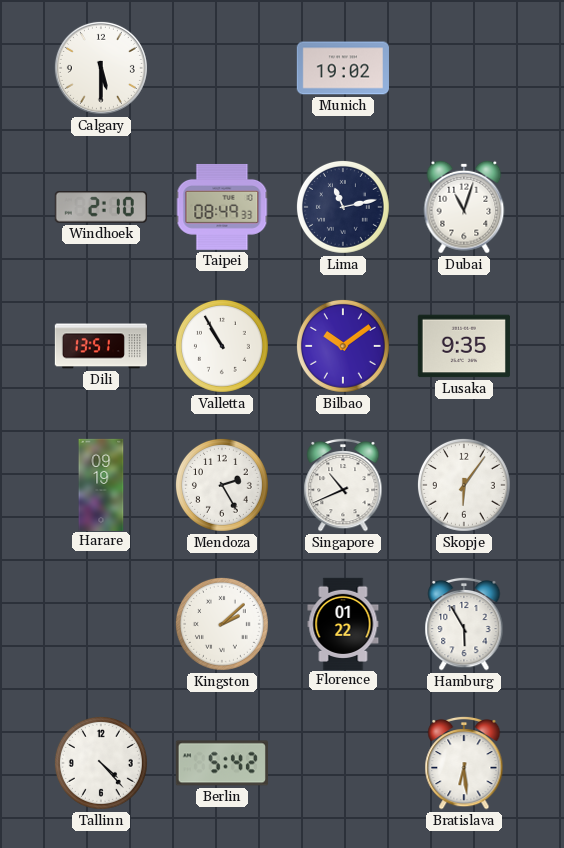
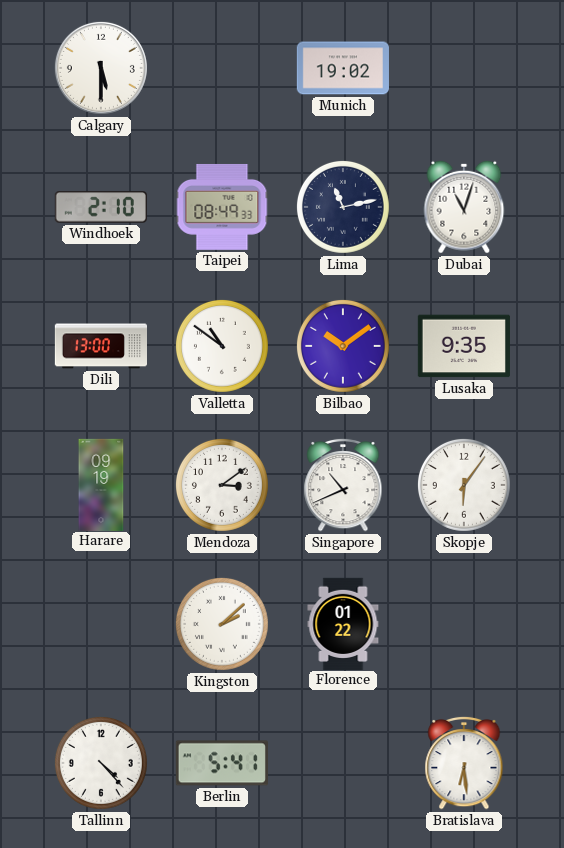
Dili: 13:51 -> 13:00 (100, 346)
Valletta: 10:55 -> 10:51 (222, 346)
Mendoza: 2:25 -> 3:09 (222, 485)
Hamburg: 5:55 -> none (464, 624)
Berlin: 5:42 -> 5:41 (222, 763)
